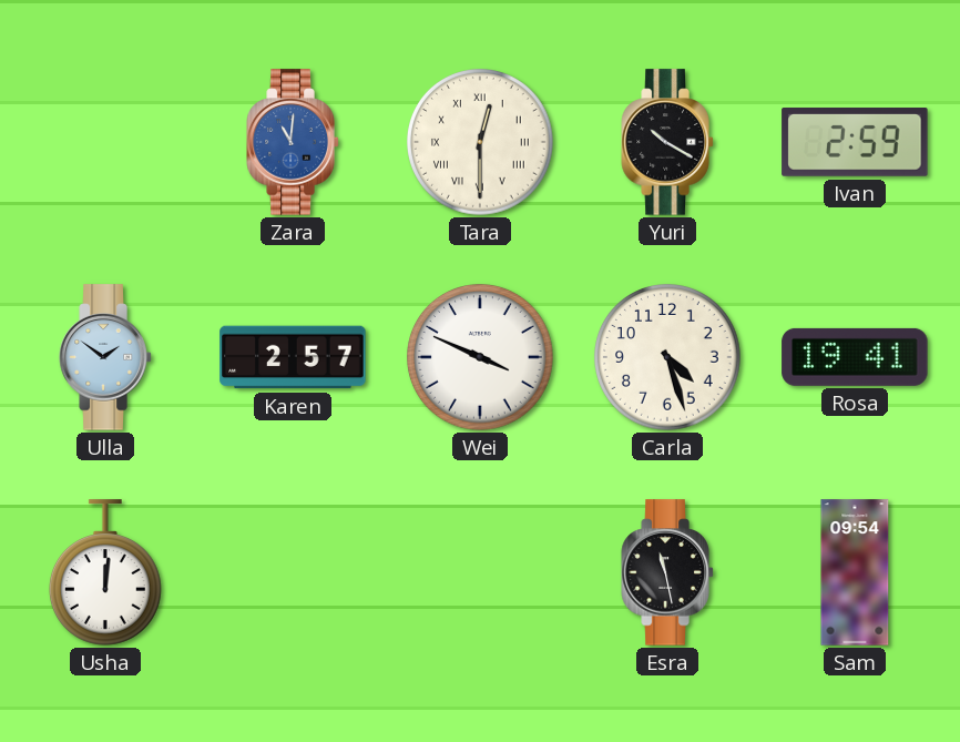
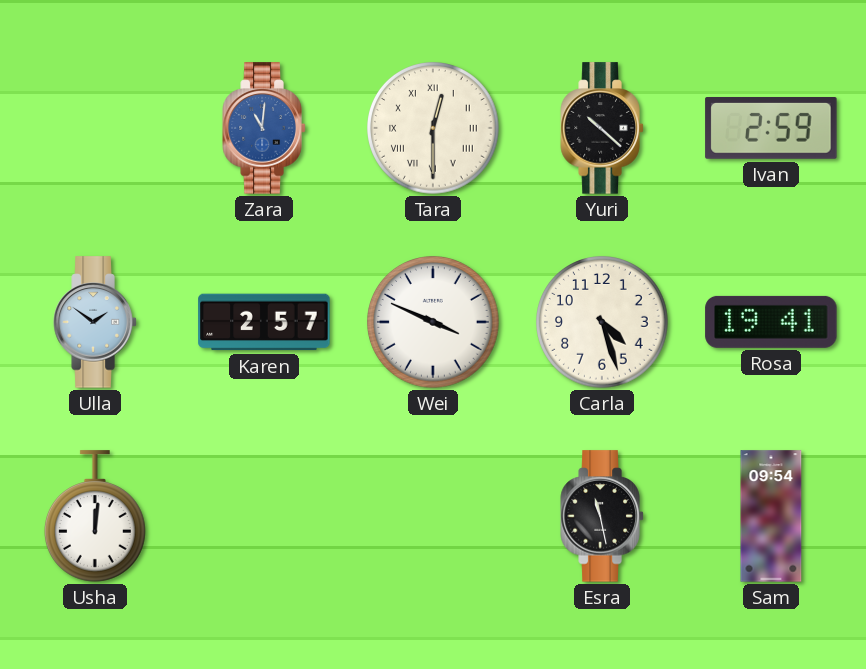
Yuri: 10:20 -> 10:22 (602, 128)
